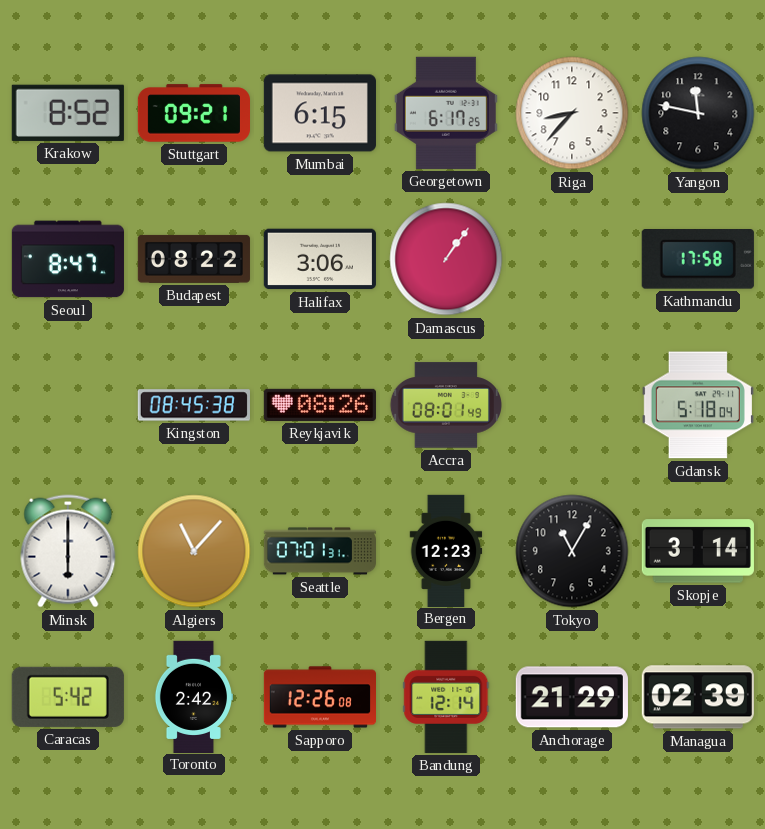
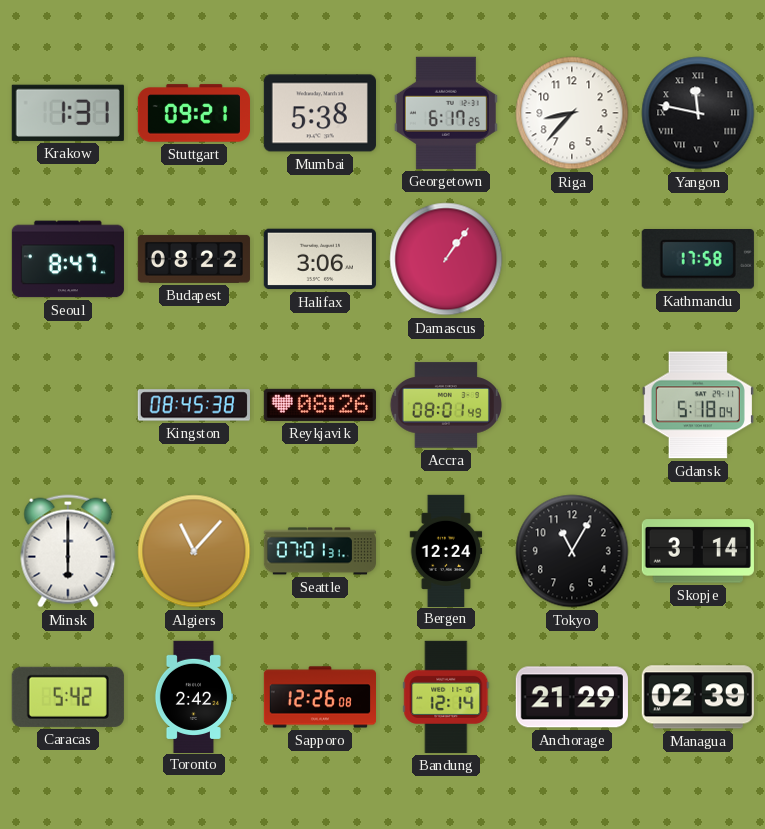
Krakow: 8:52 -> 1:31 (68, 113)
Mumbai: 6:15 -> 5:38 (320, 113)
Yangon numerals: Arabic -> Roman (698, 113)
Bergen: 12:23 -> 12:24 (446, 550)
